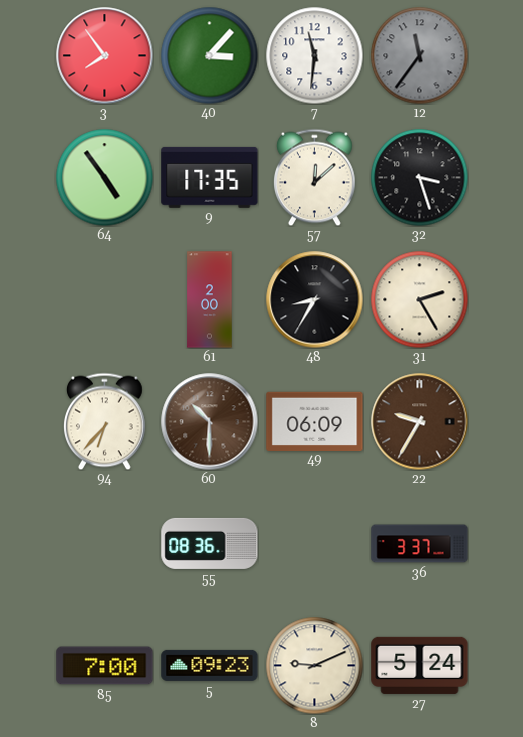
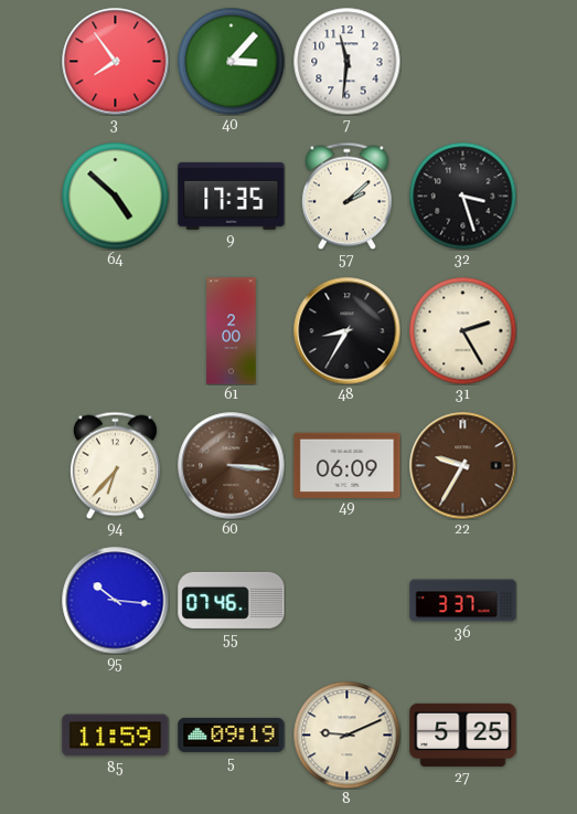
12: 11:36 -> none (419, 55)
64: 4:54 -> 4:52 (115, 195)
57: 12:08 -> 2:08 (348, 195)
60: 10:30 -> 3:16 (232, 466)
95: none -> 10:16 (116, 601)
55: 08:36 -> 07:46 (232, 600)
85: 7:00 -> 11:59 (116, 736)
5: 09:23 -> 09:19 (232, 734)
27: 5:24 -> 5:25 (463, 734)
